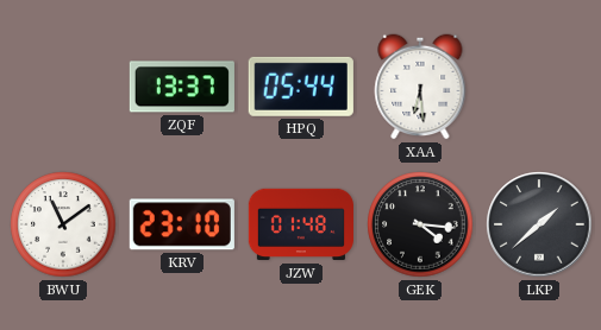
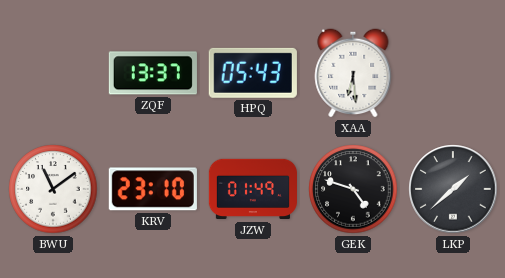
HPQ: 05:44 -> 05:43 (253, 73)
JZW: 01:48 -> 01:49 (252, 189)
GEK: 4:16 -> 4:48 (353, 189)
